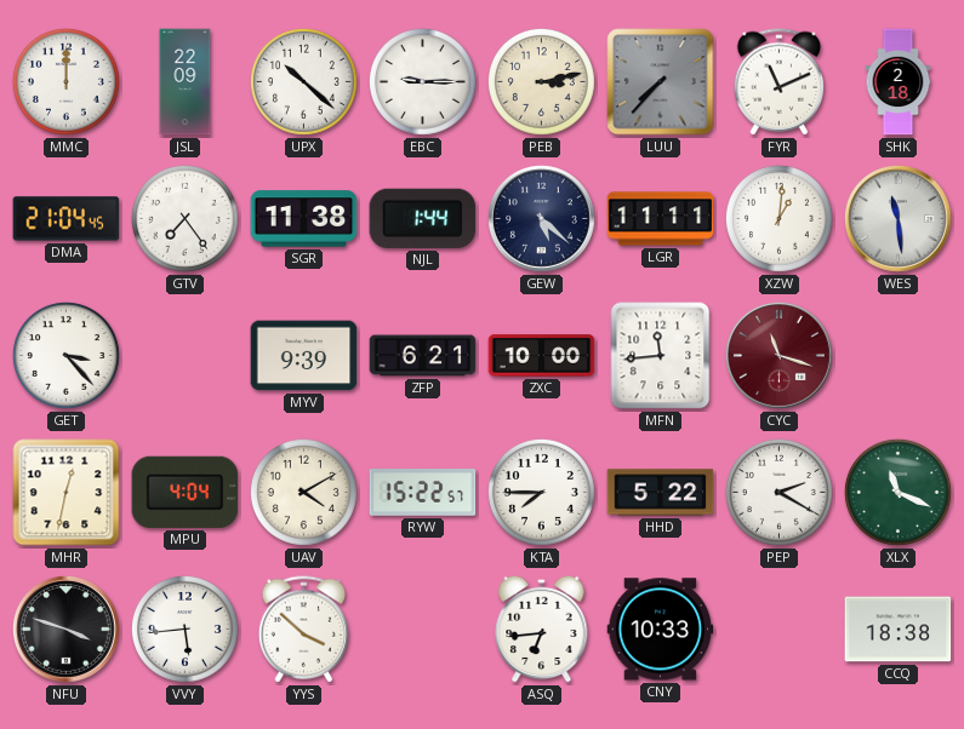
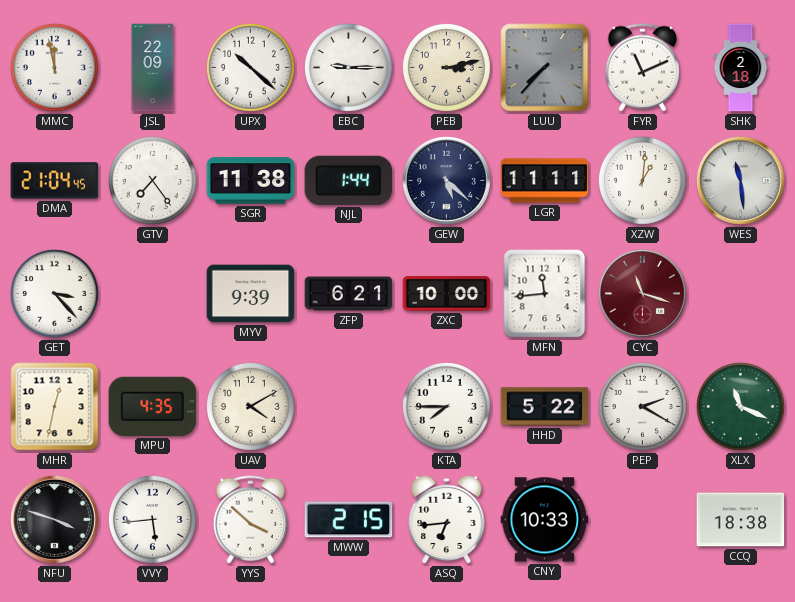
MMC: 12:00 -> 11:58 (54, 67)
MPU: 4:04 -> 4:35 (153, 406)
RYW: 15:22 -> none (423, 493)
MWW: none -> 2:15 (349, 520)
